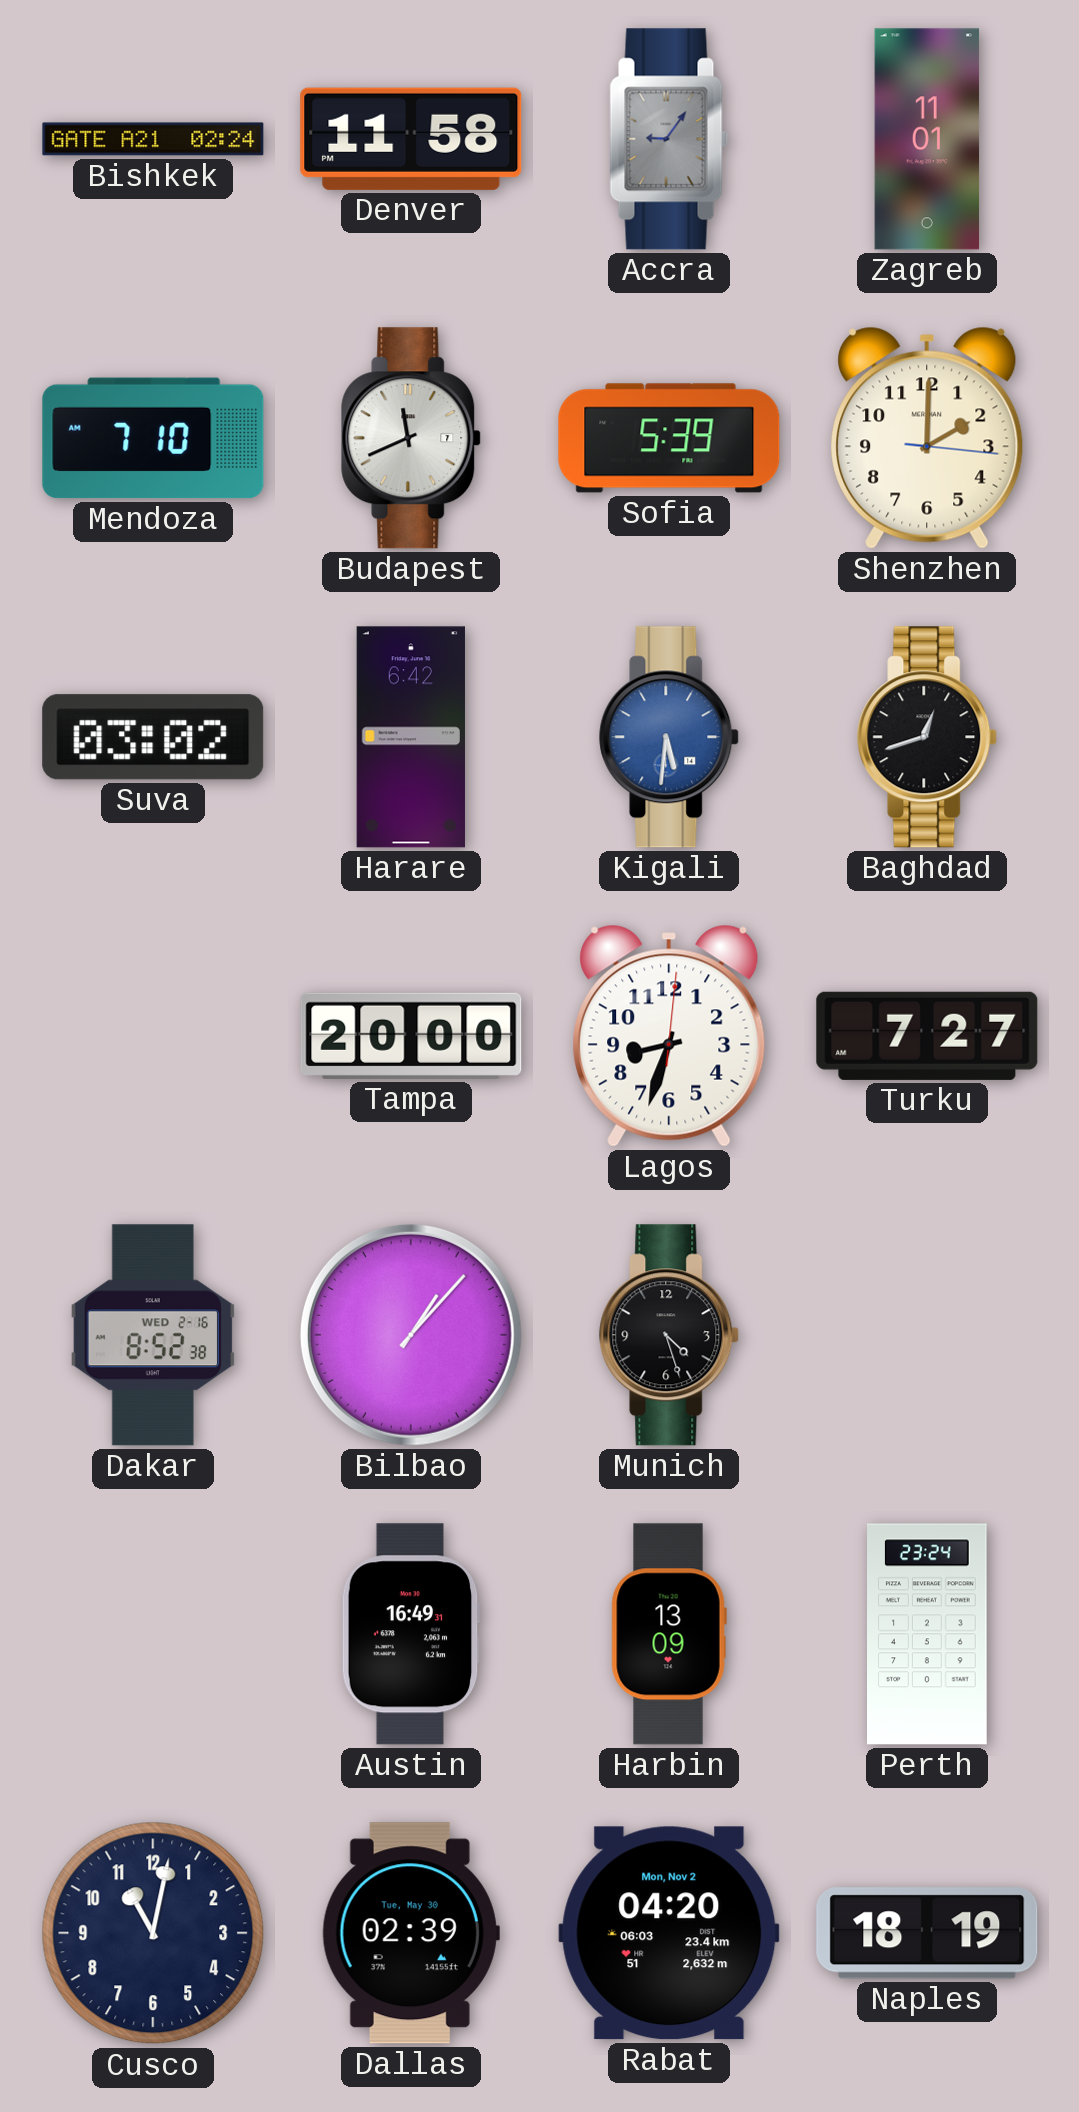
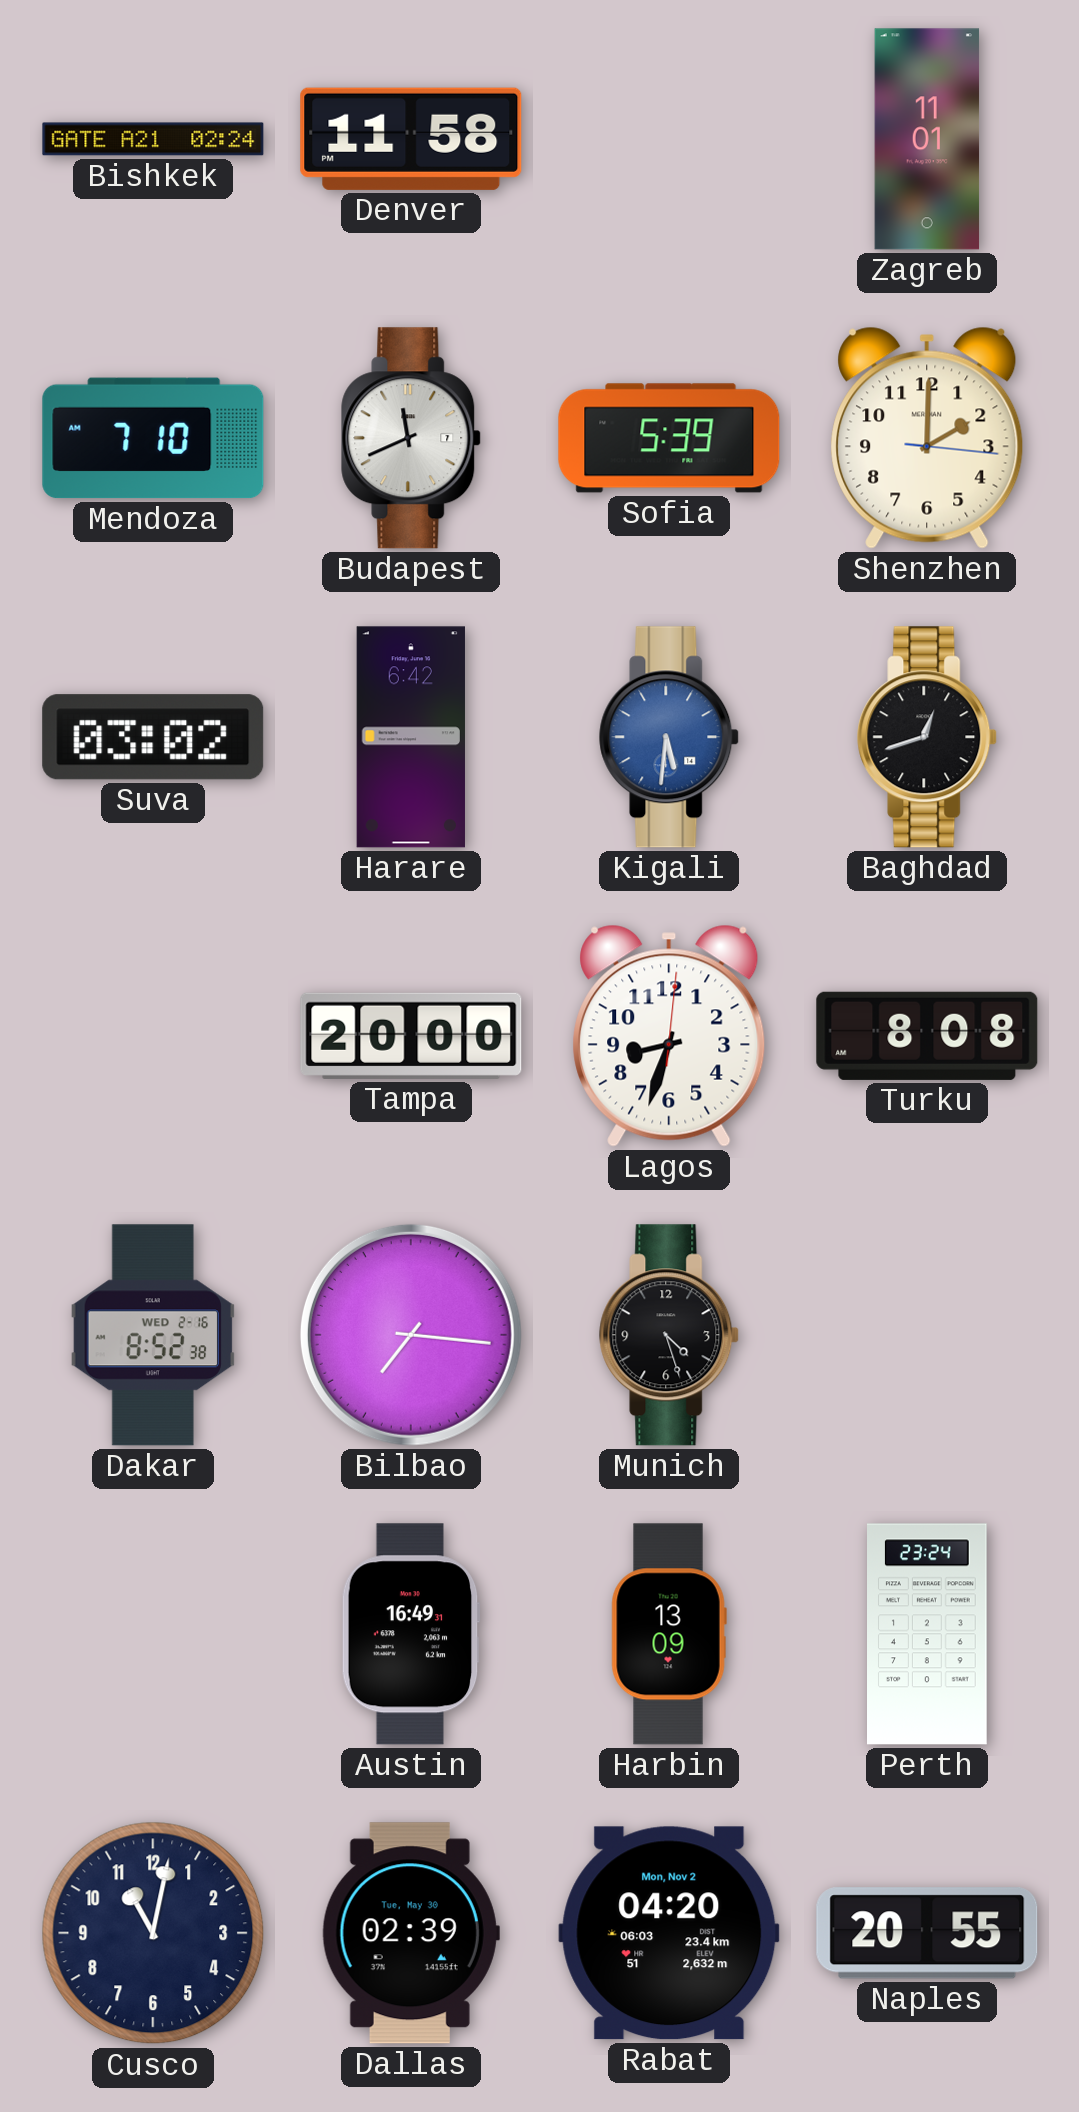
Accra: 9:06 -> none (669, 139)
Turku: 7:27 -> 8:08 (927, 1036)
Bilbao: 1:07 -> 7:16 (411, 1335)
Naples: 18:19 -> 20:55 (927, 1933)
